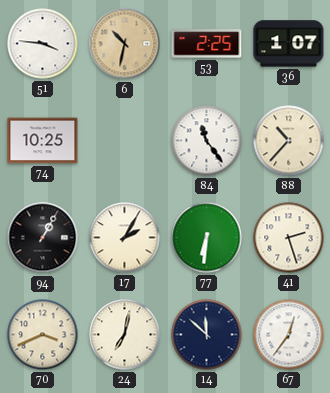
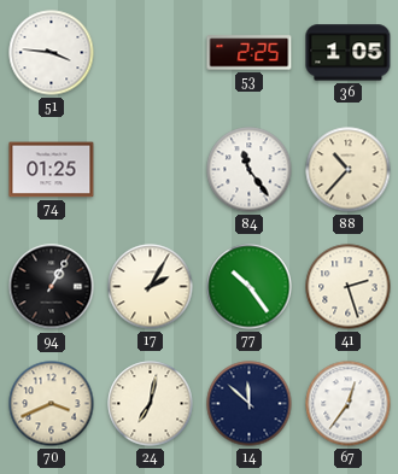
6: 10:32 -> none (125, 44)
36: 1:07 -> 1:05 (349, 53)
74: 10:25 -> 01:25 (52, 170)
77: 6:31 -> 10:24 (250, 287)
